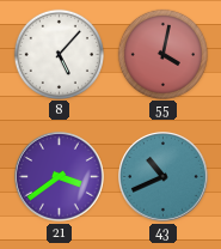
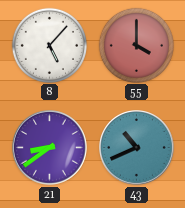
55: 4:02 -> 4:00 (136, 45)
21: 3:39 -> 8:39 (50, 148)
